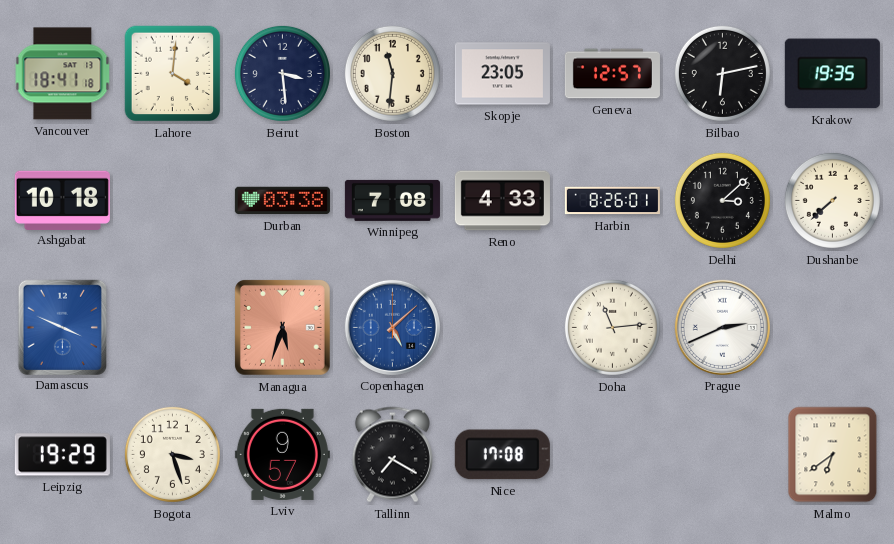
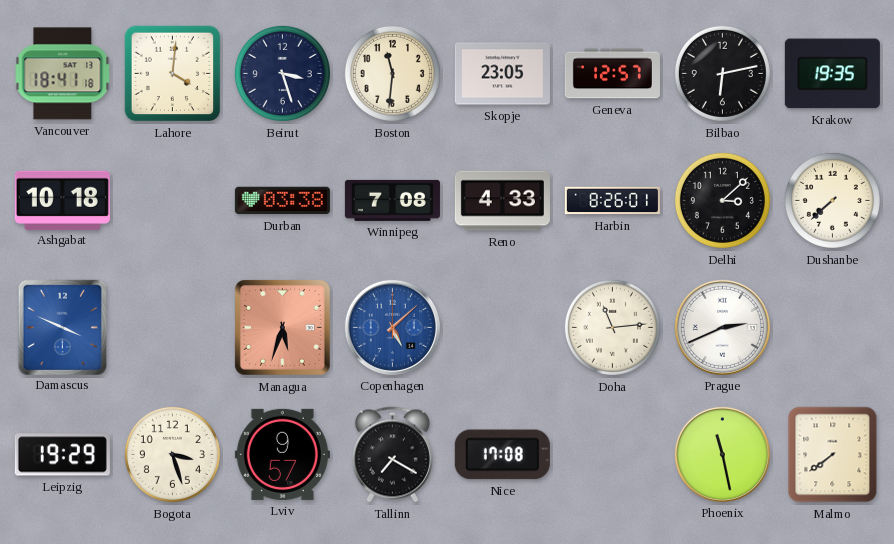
Beirut: 3:29 -> 3:27 (282, 73)
Phoenix: none -> 11:28 (722, 454)
Malmo: 6:39 -> 7:39 (833, 455)
